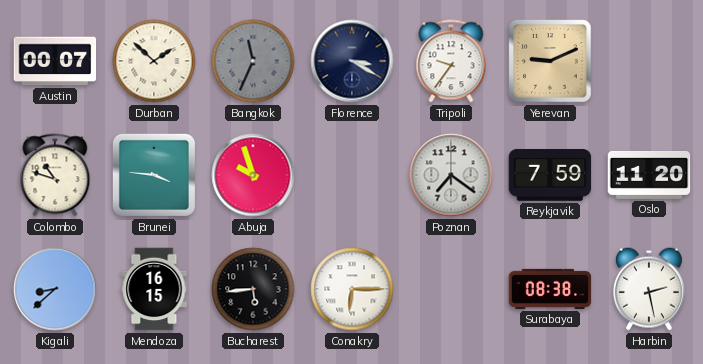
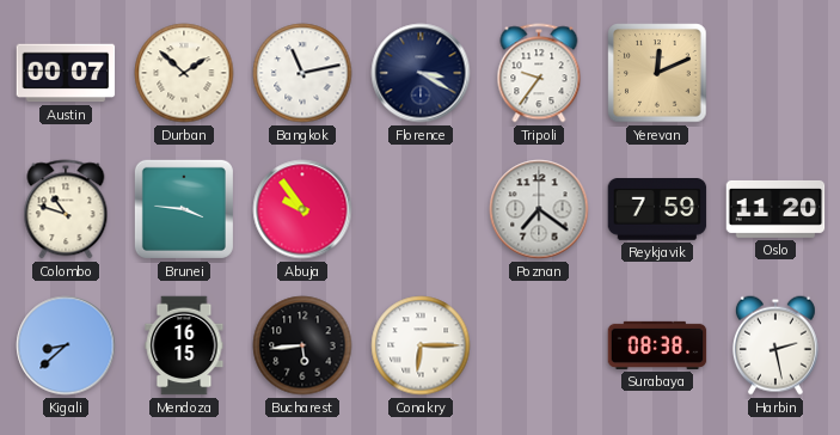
Bangkok: 11:34 -> 11:13 (302, 73)
Bangkok dial: grey -> white (302, 73)
Yerevan: 9:11 -> 12:11 (657, 73)
Abuja: 9:57 -> 9:54 (302, 209)
